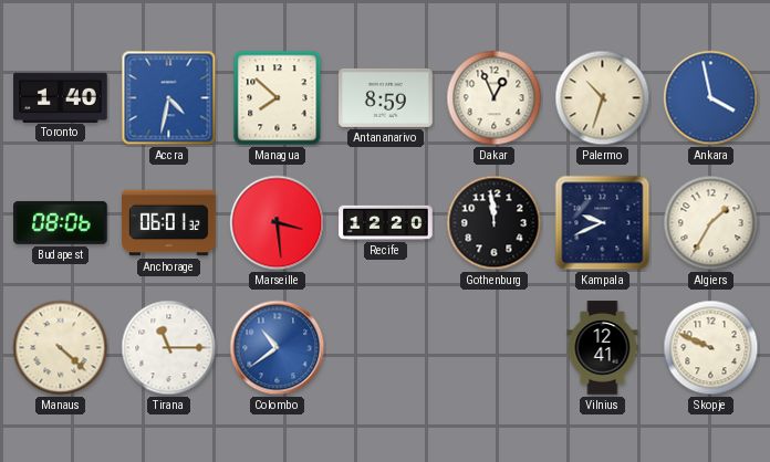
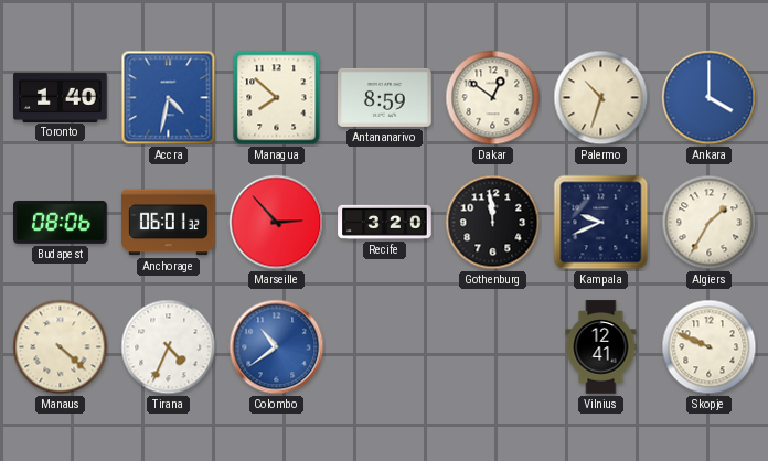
Dakar: 12:56 -> 12:51 (493, 98)
Ankara: 3:58 -> 4:00 (710, 98)
Marseille: 3:29 -> 2:53 (277, 223)
Recife: 12:20 -> 3:20 (385, 222)
Tirana: 11:15 -> 4:34 (169, 347)
